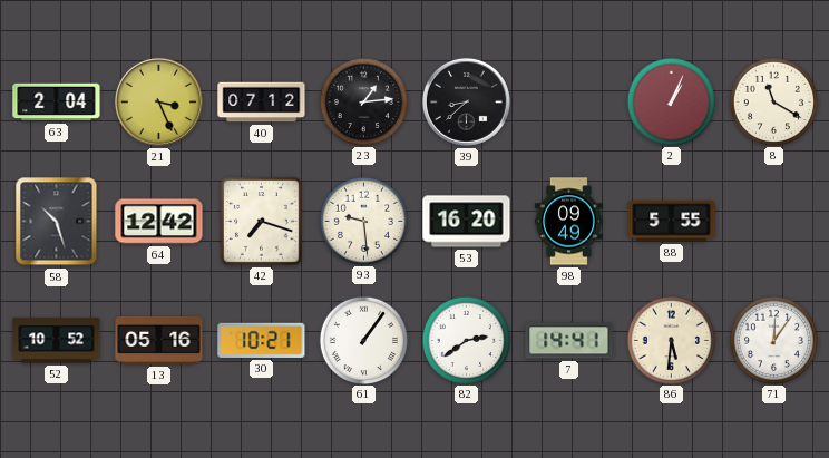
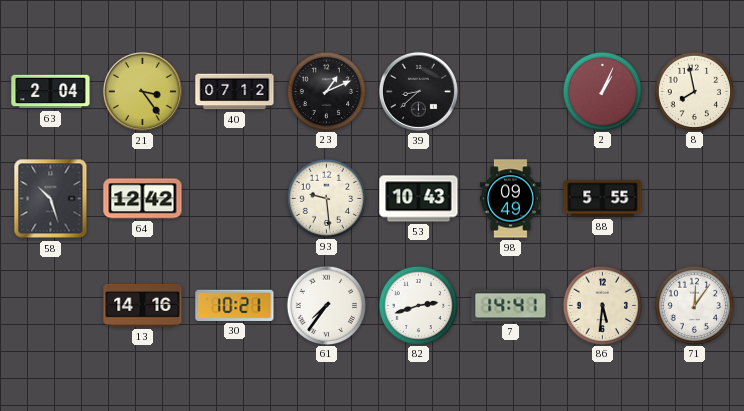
21: 3:26 -> 3:24 (142, 91)
23: 1:14 -> 1:11 (326, 91)
8: 11:20 -> 7:58 (694, 91)
42: 7:18 -> none (261, 221)
53: 16:20 -> 10:43 (419, 199)
52: 10:52 -> none (57, 341)
13: 05:16 -> 14:16 (143, 305)
61: 1:06 -> 7:36 (326, 305)
82: 2:39 -> 2:42 (418, 305)
